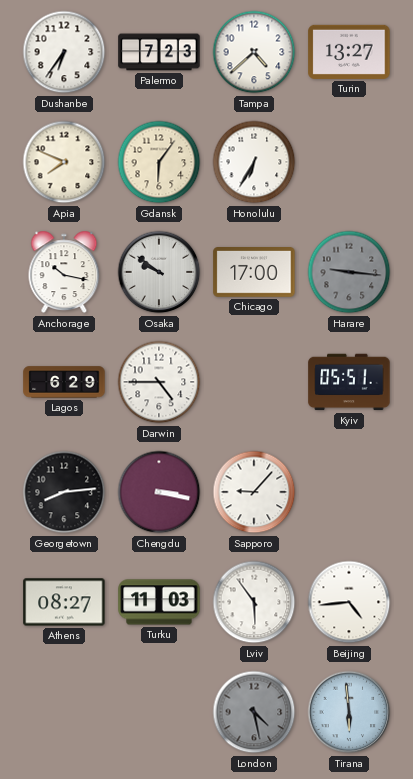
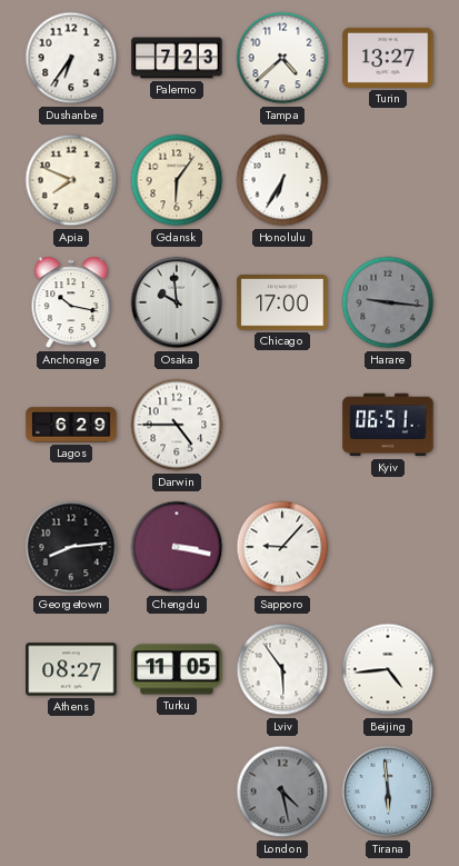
Osaka: 9:51 -> 9:59 (177, 302)
Kyiv: 05:51 -> 06:51 (388, 425)
Turku: 11:03 -> 11:05 (177, 669)
